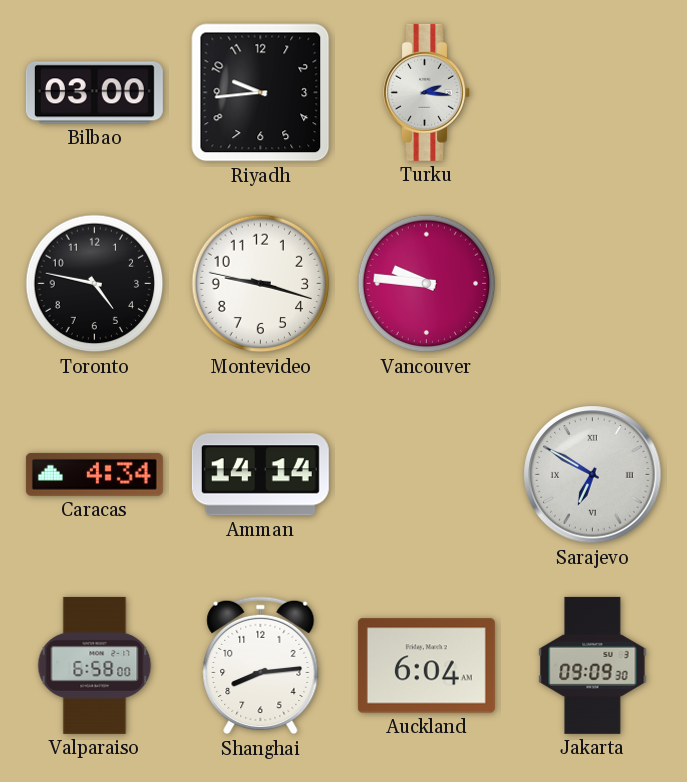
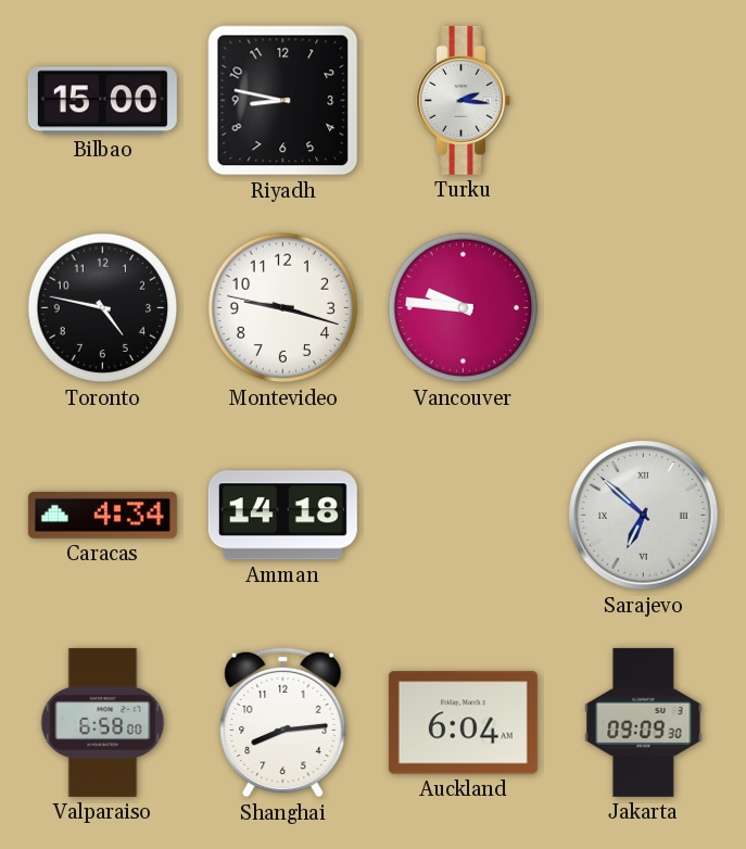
Bilbao: 03:00 -> 15:00 (102, 101)
Riyadh: 9:44 -> 8:47 (283, 101)
Amman: 14:14 -> 14:18 (282, 516)
Sarajevo: 6:50 -> 6:52 (644, 516)
